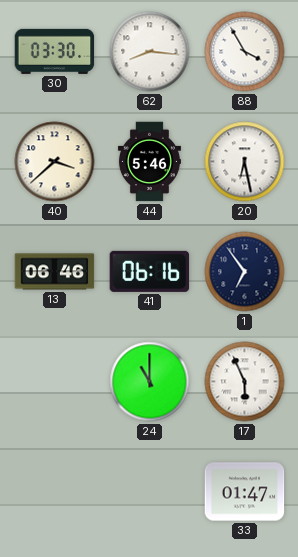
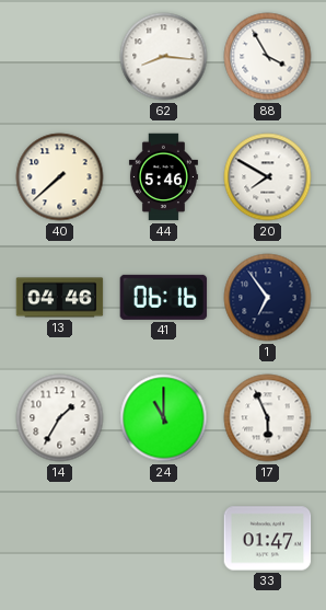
30: 03:30 -> none (55, 51)
40: 3:38 -> 7:38 (60, 177)
20: 6:28 -> 7:50 (268, 177)
13: 06:46 -> 04:46 (60, 298)
14: none -> 1:35 (60, 418)
